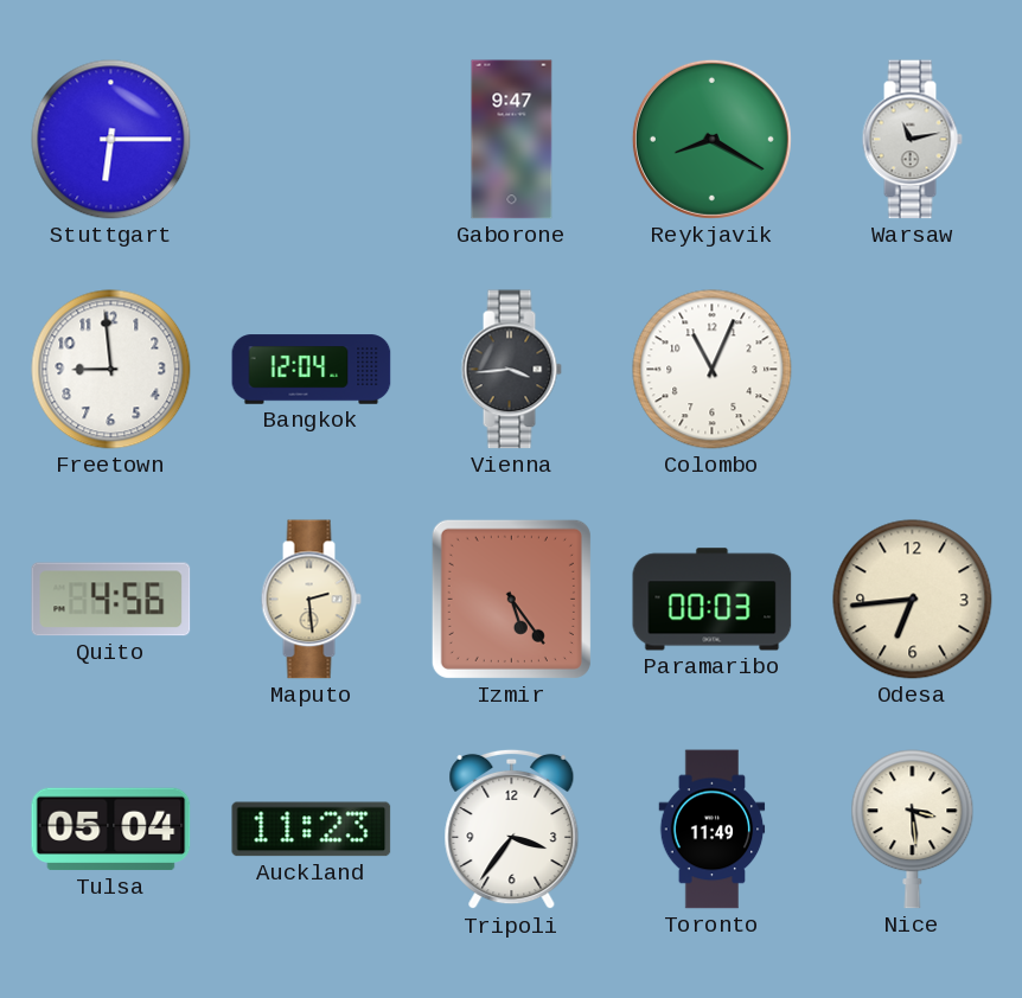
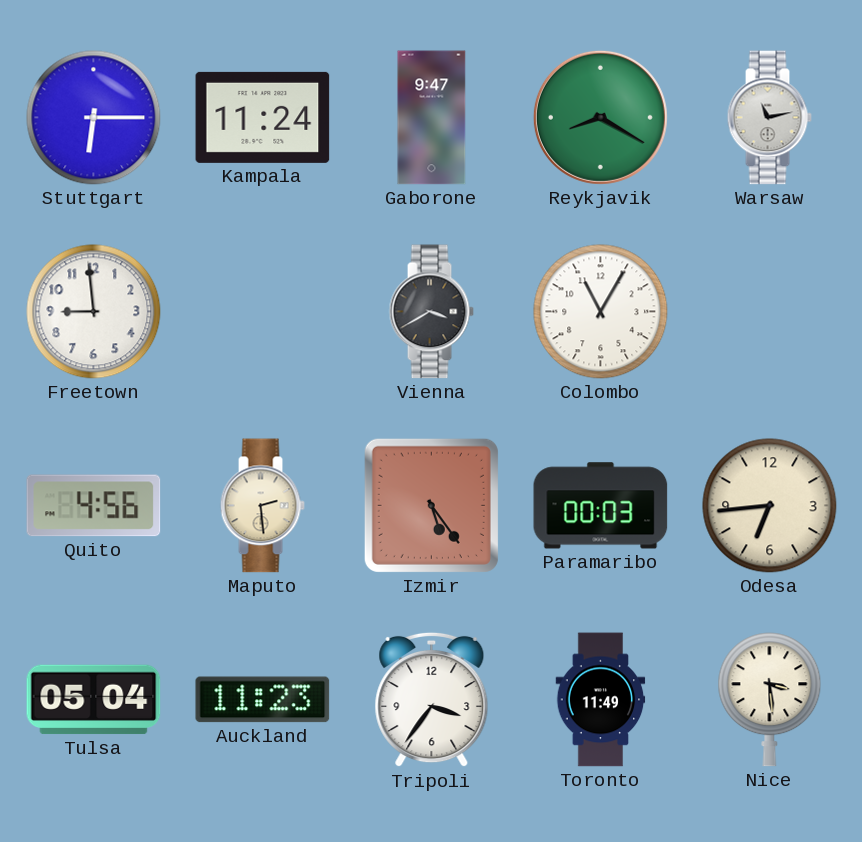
Kampala: none -> 11:24 (263, 117)
Bangkok: 12:04 -> none (312, 370)
Vienna: 3:44 -> 3:40 (431, 312)
Colombo: 11:04 -> 11:05 (601, 312)
